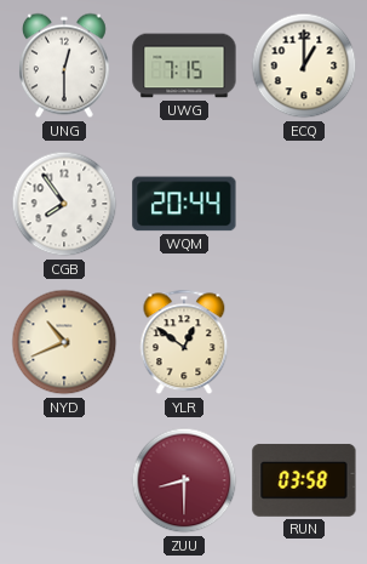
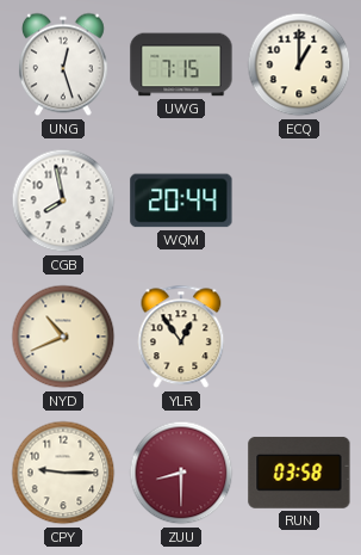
UNG: 12:30 -> 12:27 (63, 64)
CGB: 7:54 -> 7:58 (63, 201)
YLR: 12:51 -> 12:54 (181, 337)
CPY: none -> 9:15 (63, 473)
